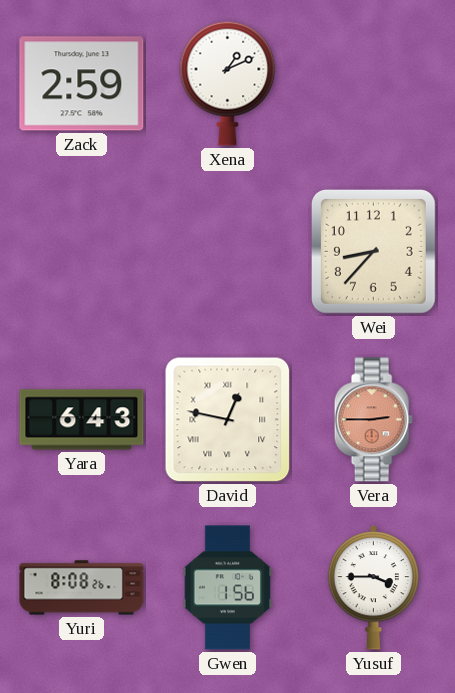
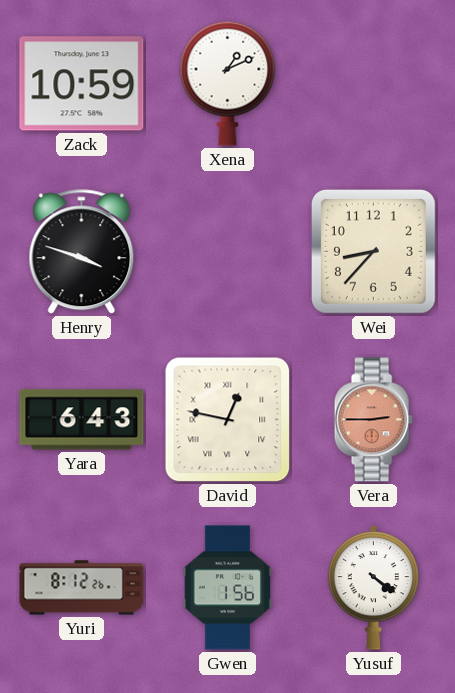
Zack: 2:59 -> 10:59 (82, 84)
Henry: none -> 3:48 (82, 252)
Yuri: 8:08 -> 8:12 (82, 588)
Yusuf: 3:45 -> 4:21 (374, 587)
